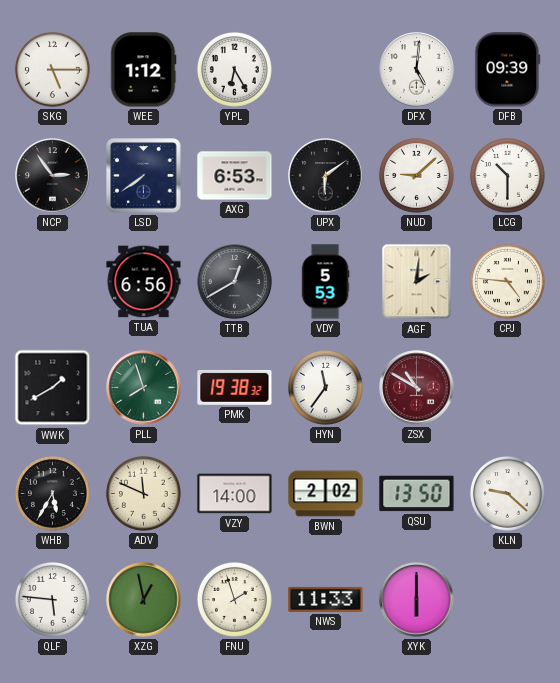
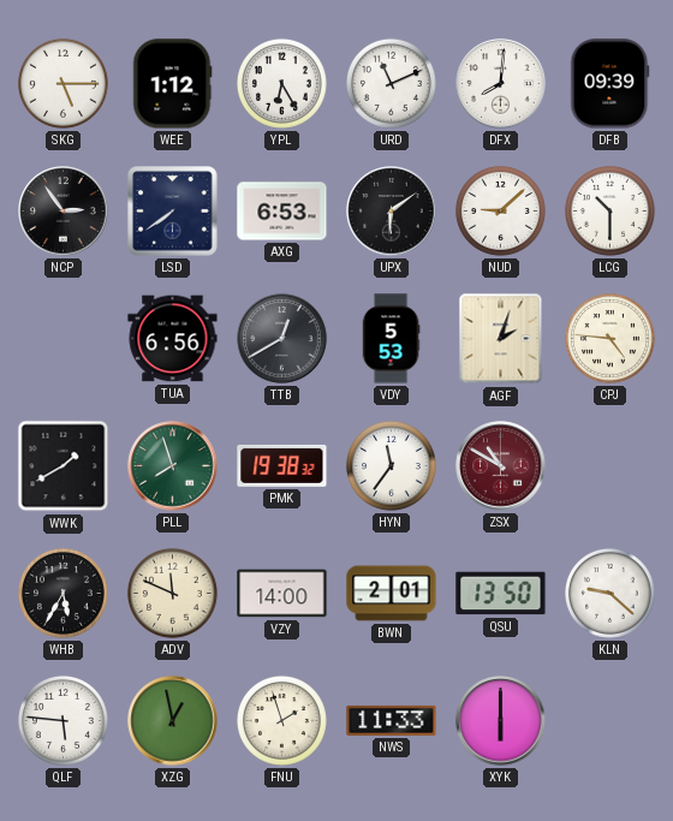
URD: none -> 11:11 (391, 83)
DFX: 5:01 -> 8:01 (501, 84)
AGF: 2:01 -> 2:03 (501, 339)
BWN: 2:02 -> 2:01 (392, 594)
